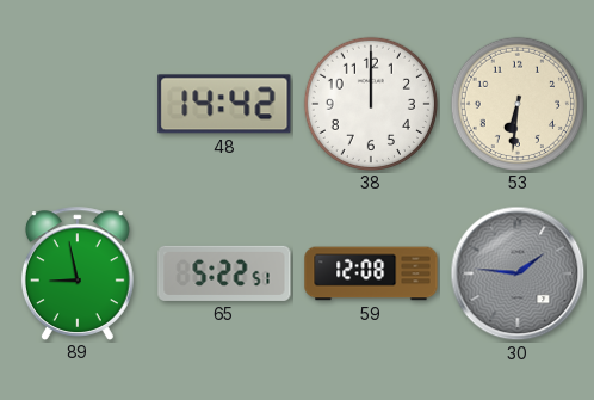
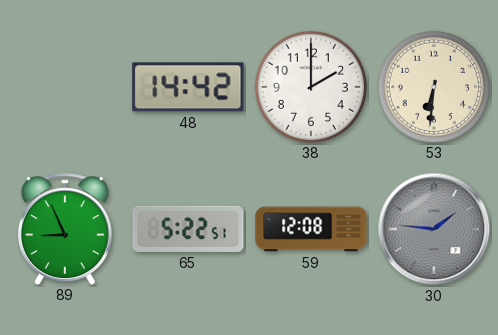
38: 12:00 -> 2:00 (310, 86)
89: 8:58 -> 8:56 (65, 229)
